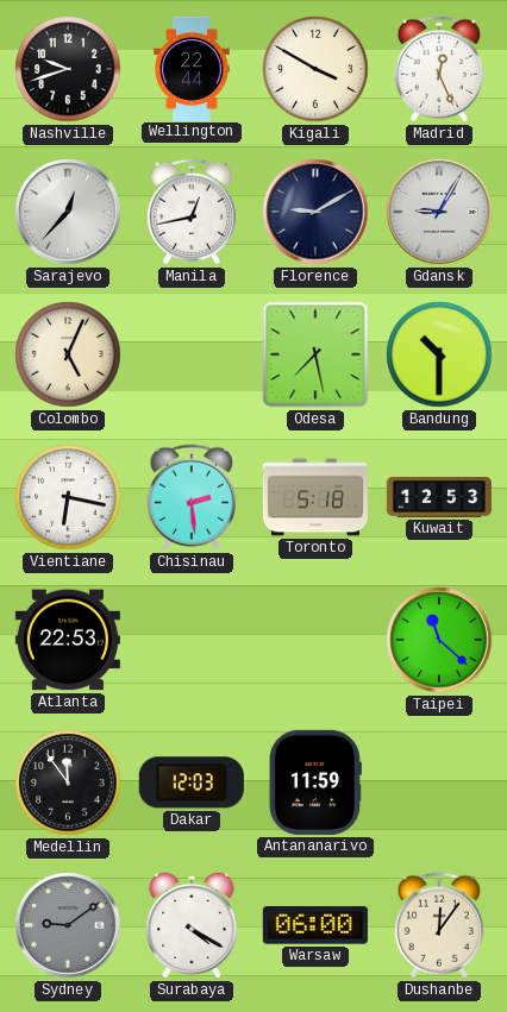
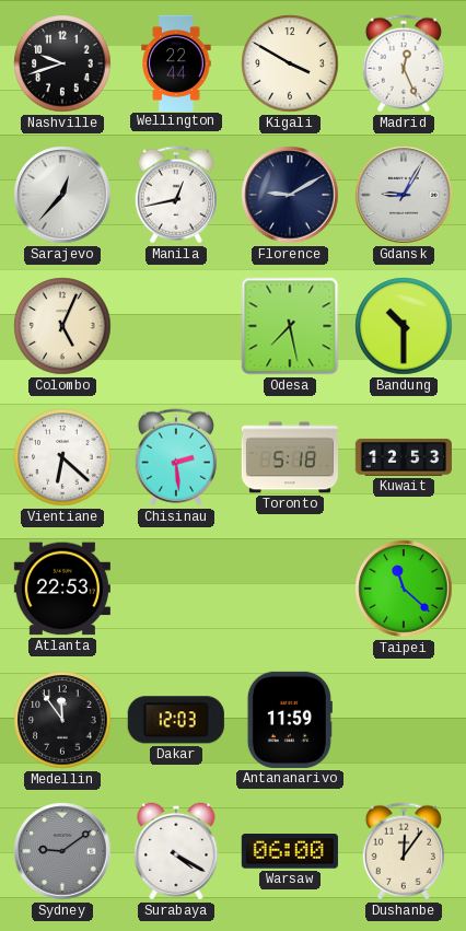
Vientiane: 6:17 -> 6:22 (62, 457)
